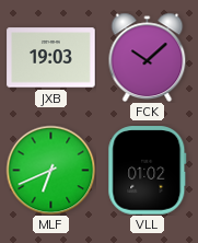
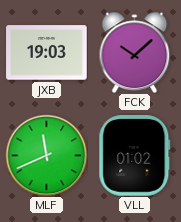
MLF: 6:41 -> 11:41 (46, 155)
